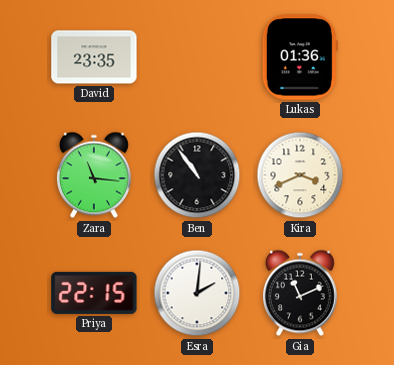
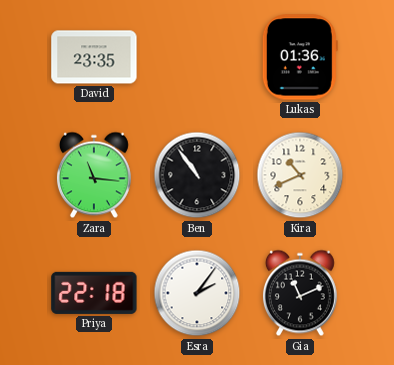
Kira: 3:41 -> 10:41 (300, 175)
Priya: 22:15 -> 22:18 (94, 293)
Esra: 2:01 -> 2:06 (197, 293)
